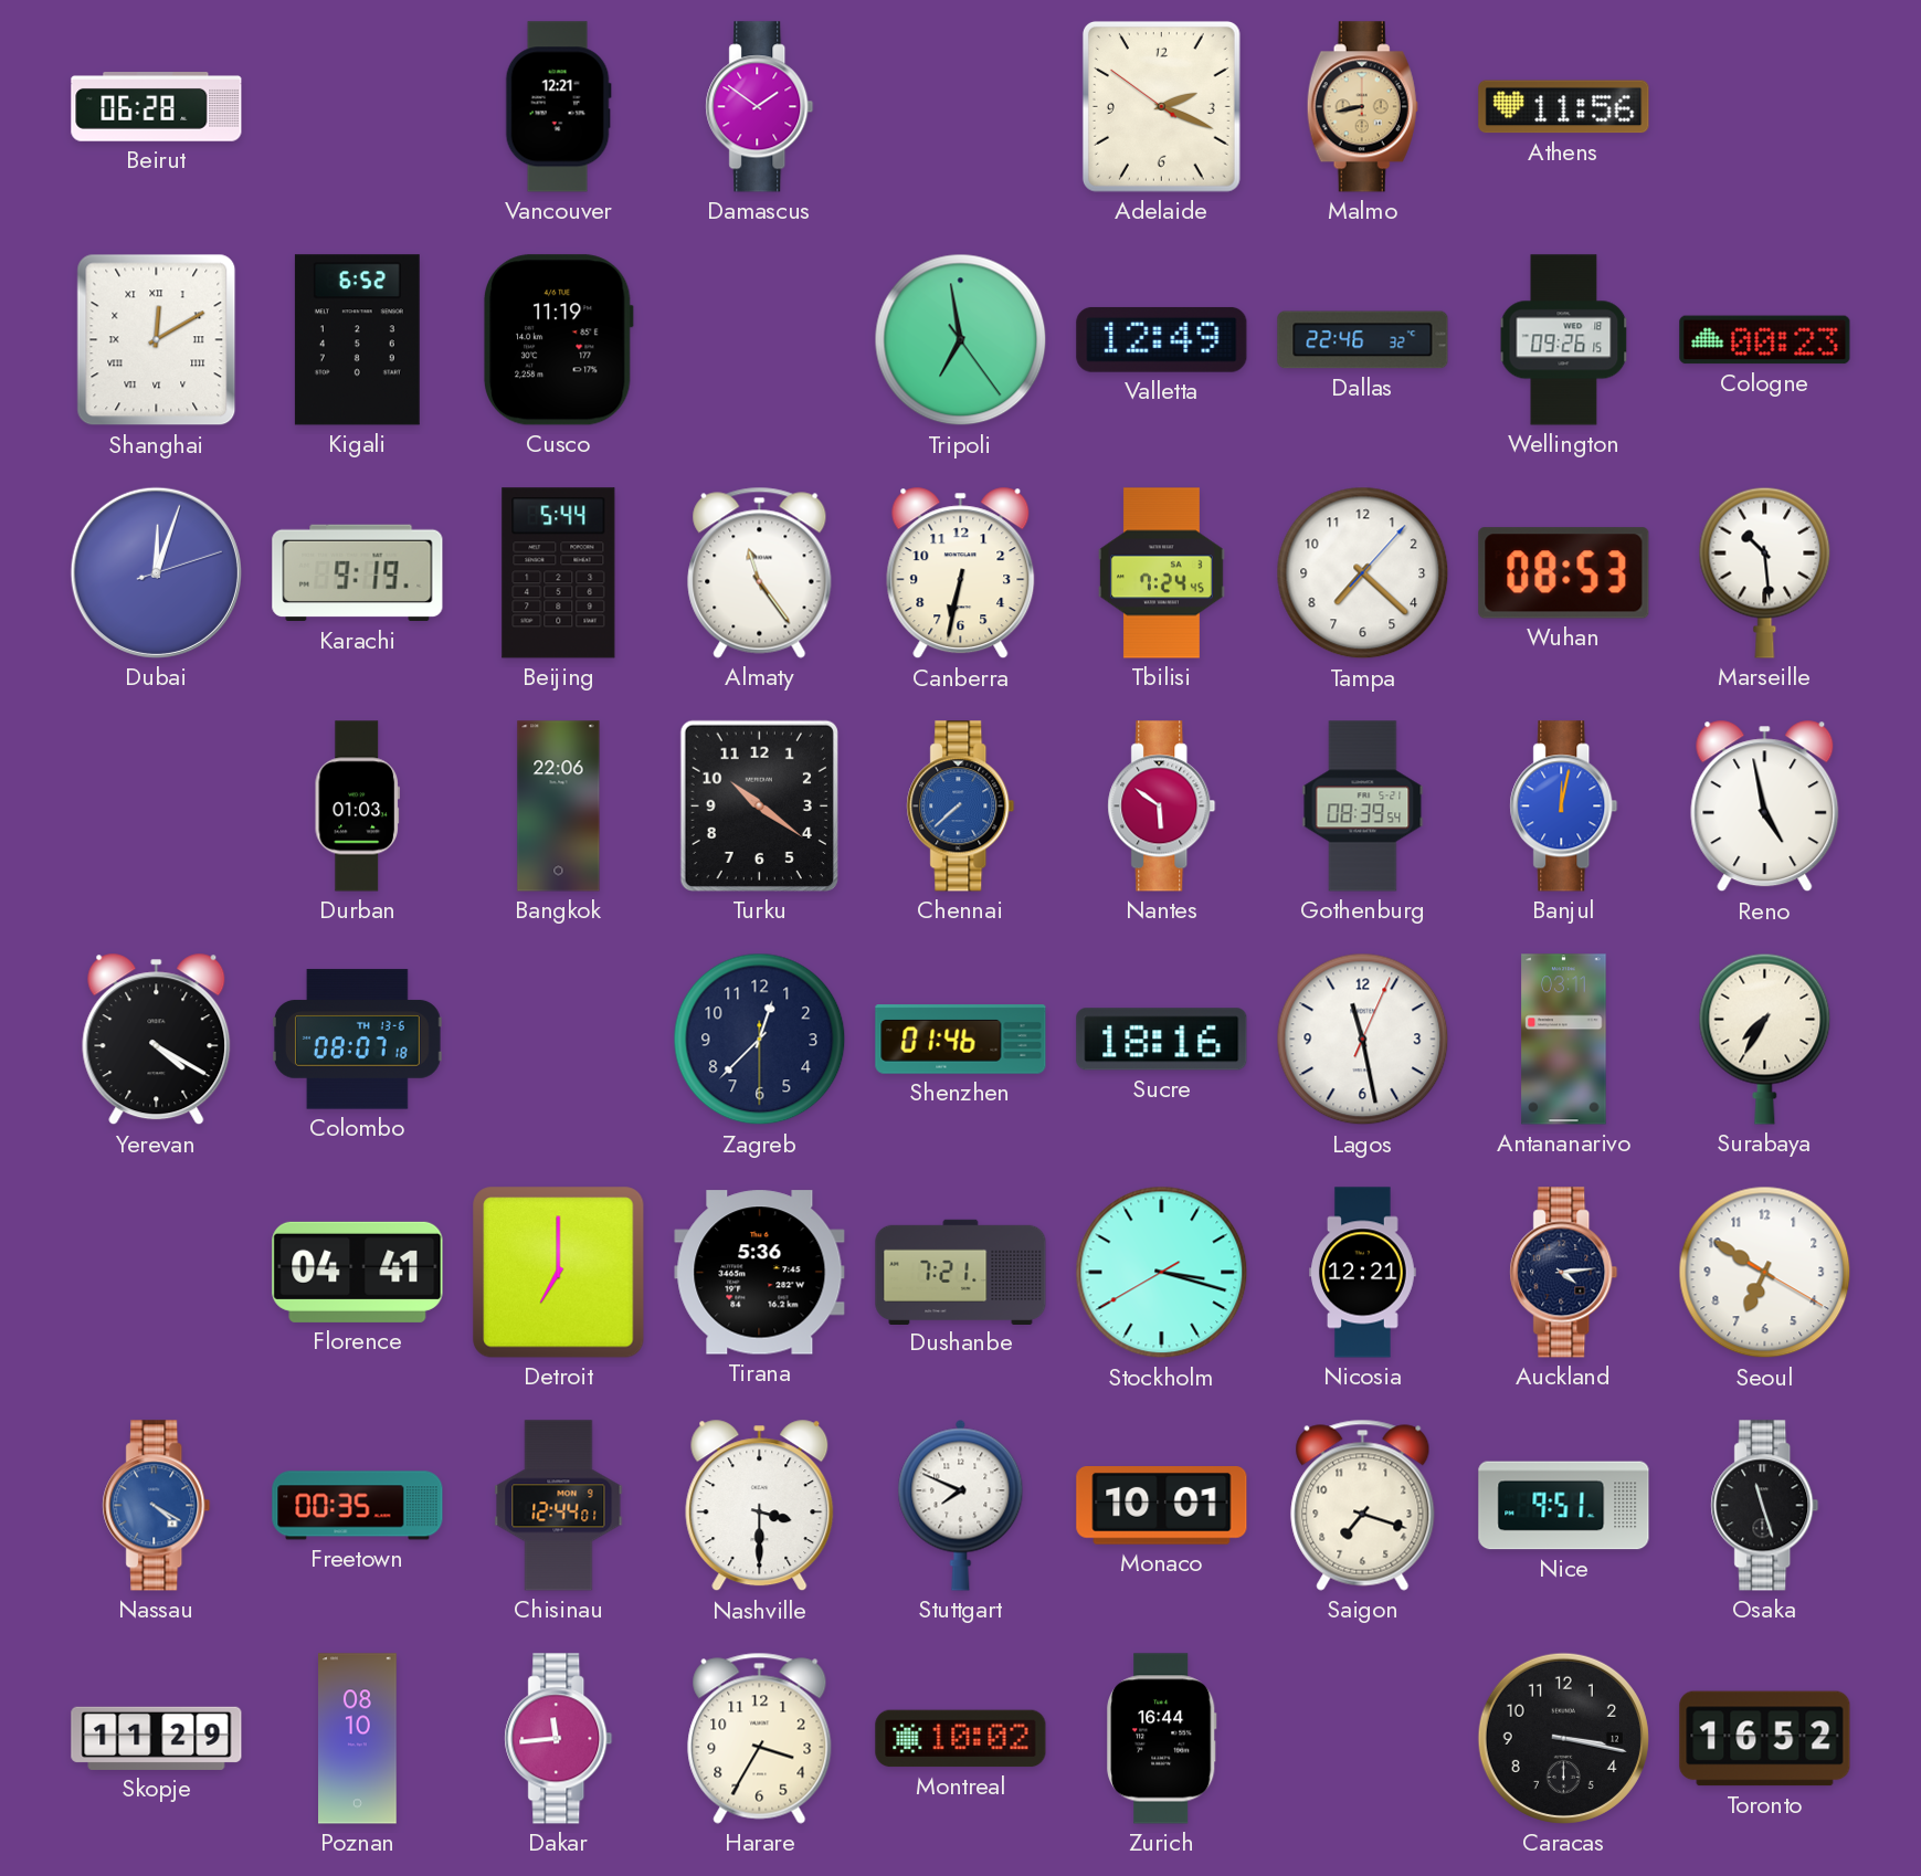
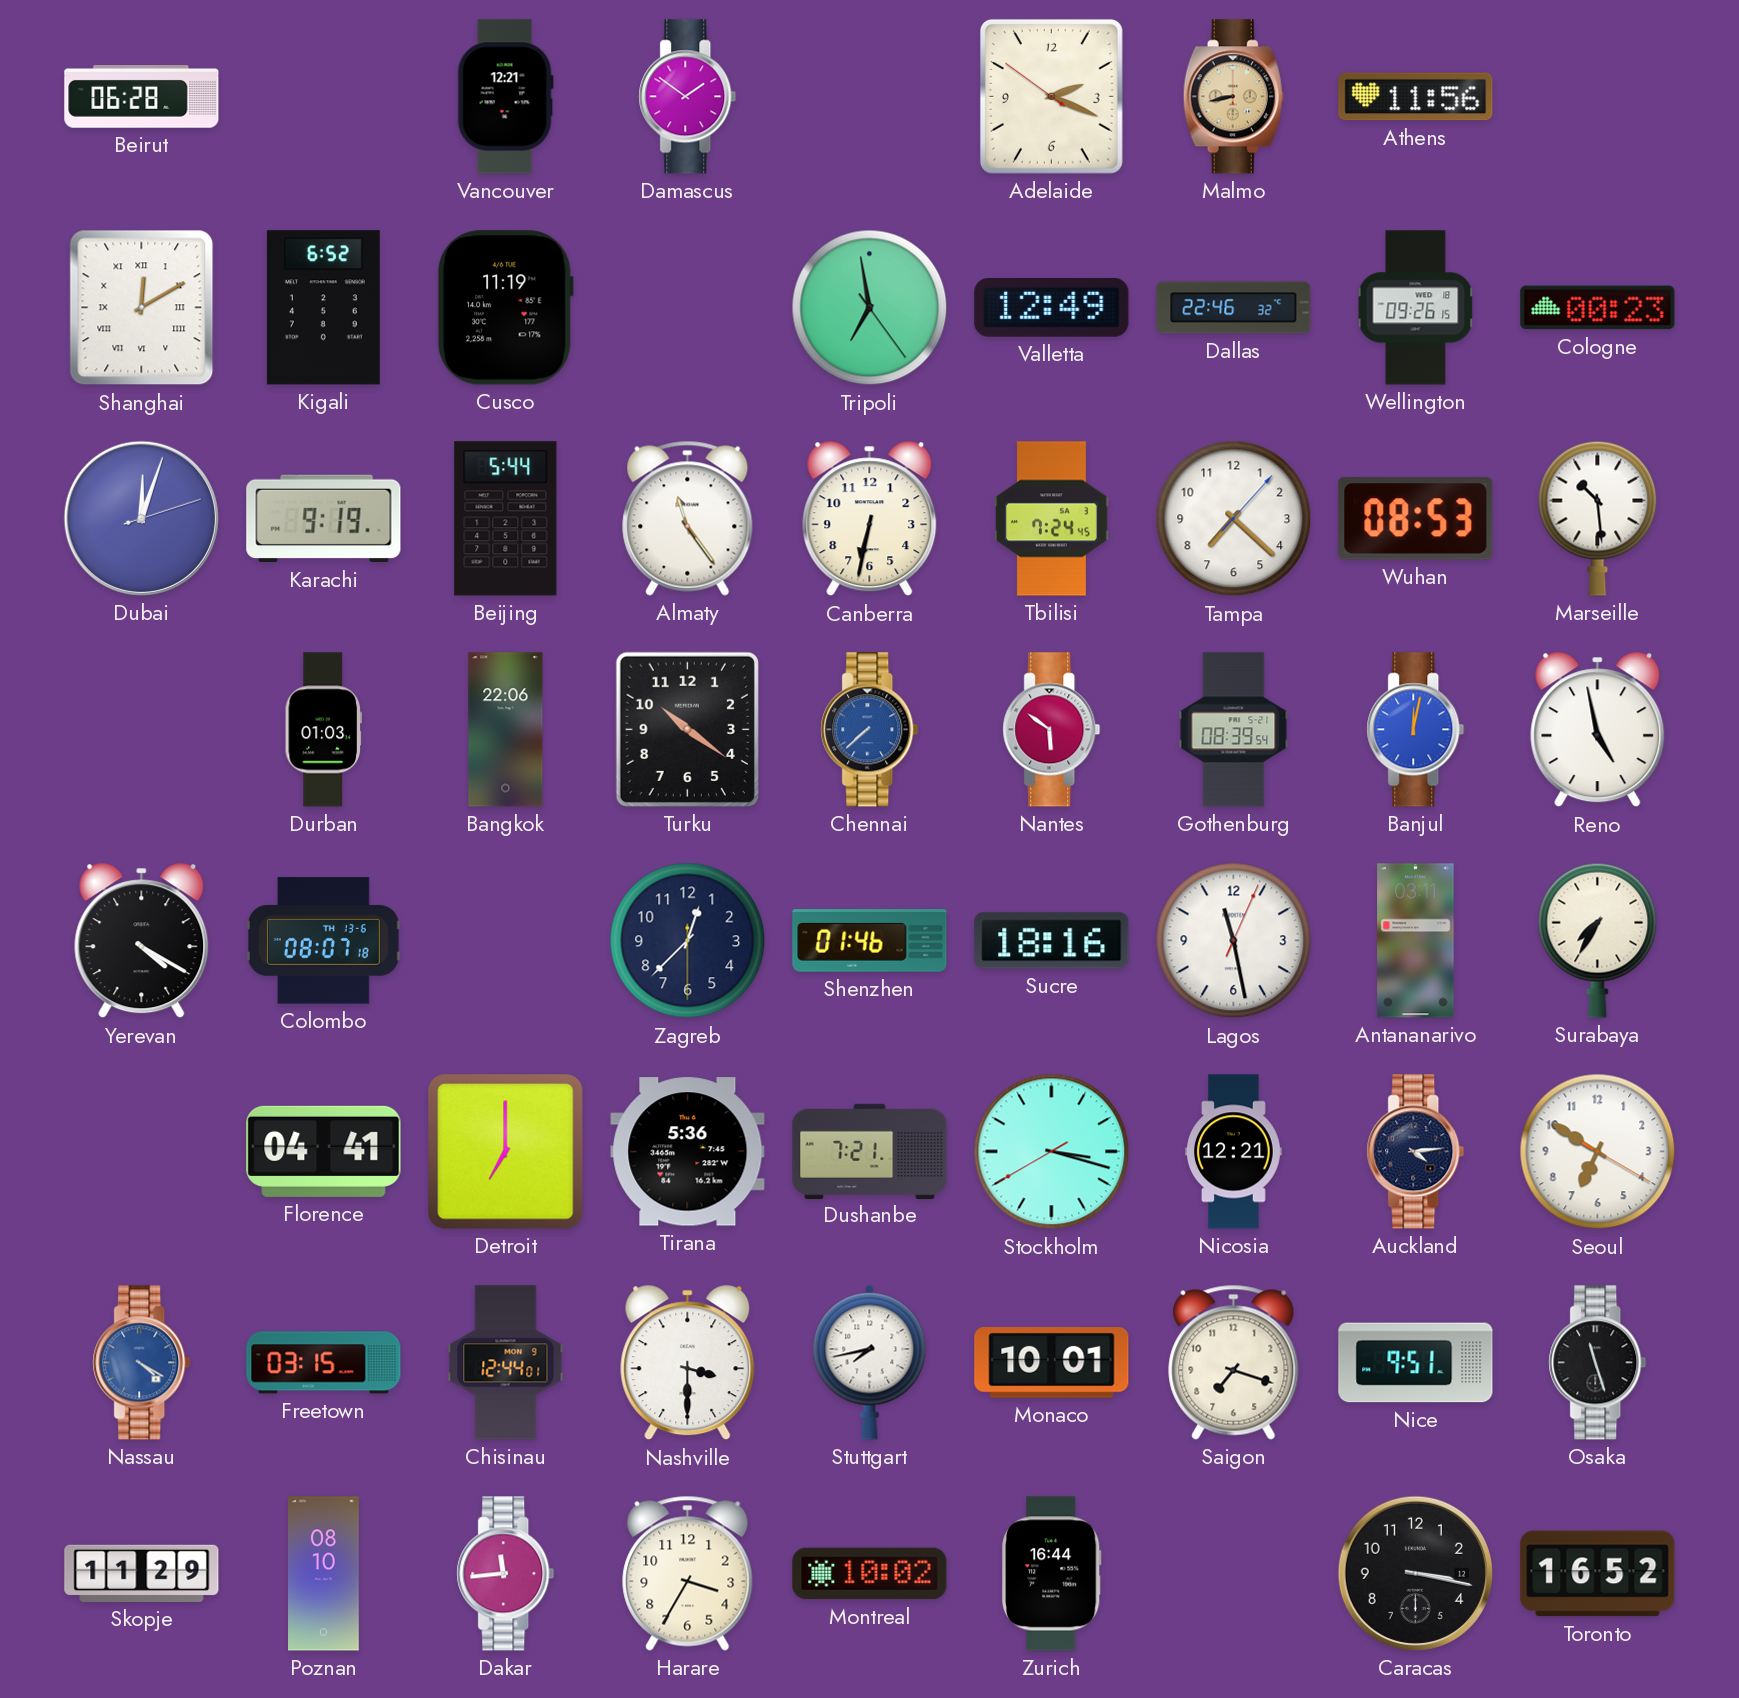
Freetown: 00:35 -> 03:15 (324, 1363)
Stuttgart: 7:49 -> 7:43 (870, 1362)
